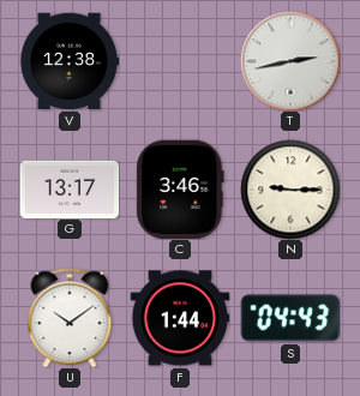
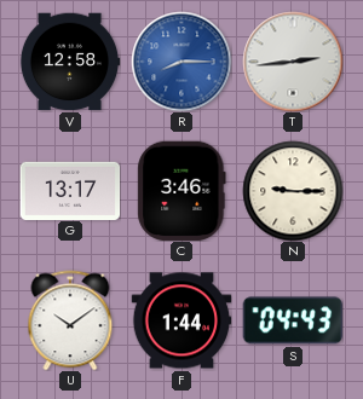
V: 12:38 -> 12:58 (70, 62)
R: none -> 8:15 (181, 62)
T: 2:43 -> 2:44 (293, 62)
